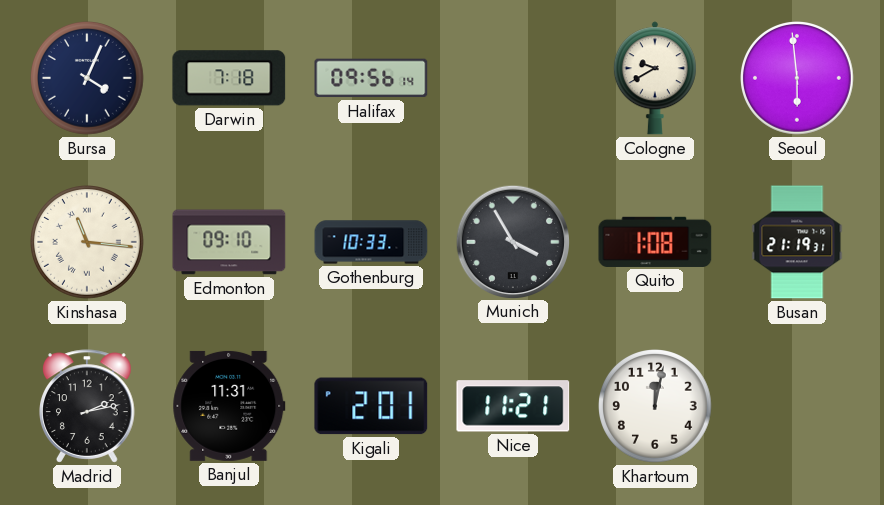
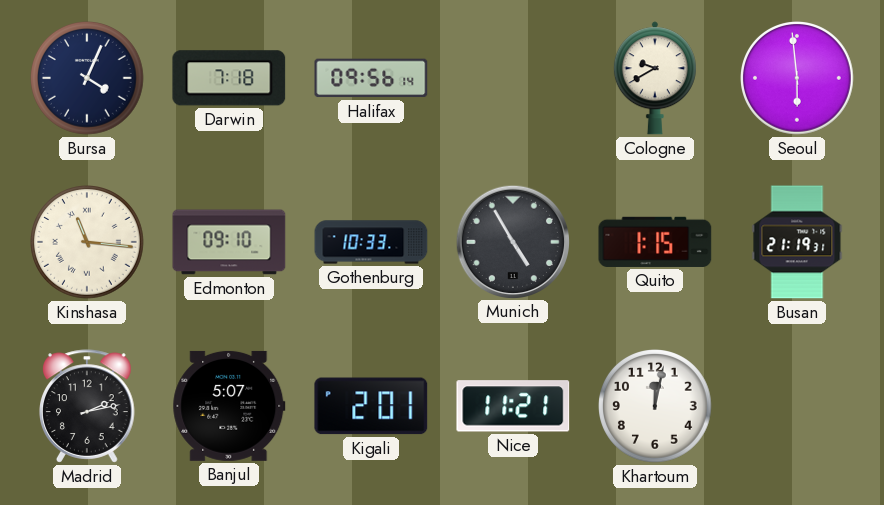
Munich: 3:55 -> 4:55 (512, 241)
Quito: 1:08 -> 1:15 (655, 242)
Banjul: 11:31 -> 5:07 (229, 406)
